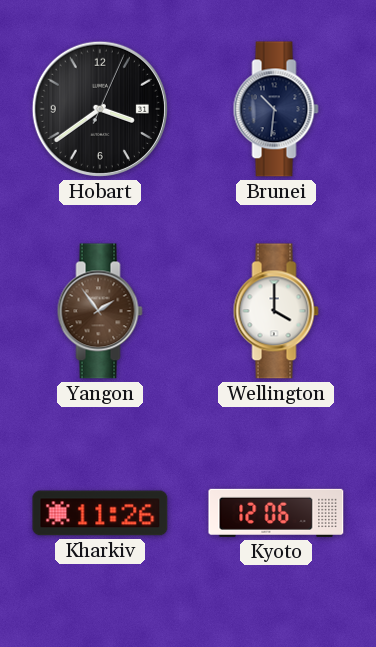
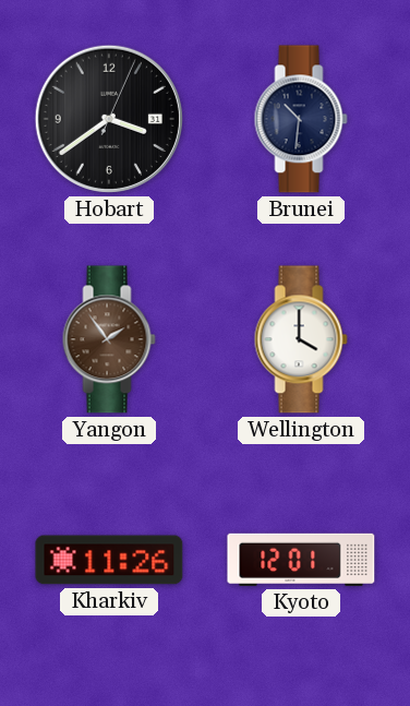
Kyoto: 12:06 -> 12:01 (301, 560)
